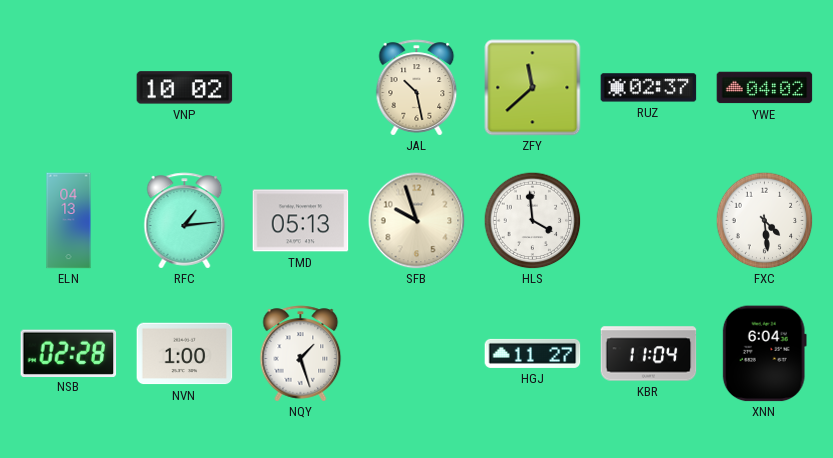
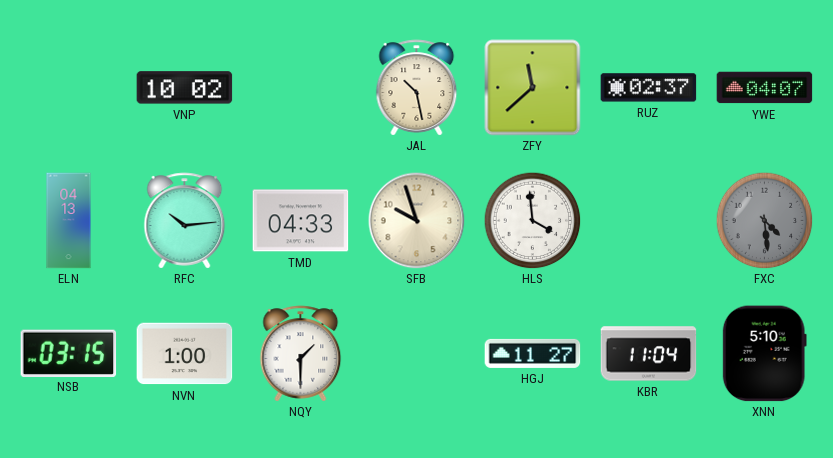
YWE: 04:02 -> 04:07 (765, 88)
RFC: 1:14 -> 10:14 (185, 221)
TMD: 05:13 -> 04:33 (301, 221)
FXC dial: white -> grey (764, 220)
NSB: 02:28 -> 03:15 (69, 353)
NQY: 1:27 -> 1:30 (301, 354)
XNN: 6:04 -> 5:10 (764, 354)
